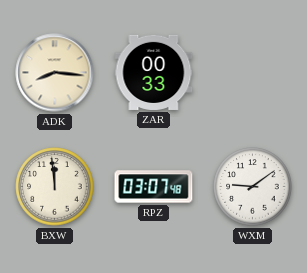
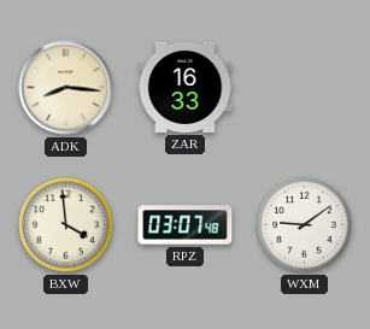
ZAR: 00:33 -> 16:33 (186, 87)
BXW: 11:59 -> 3:59 (66, 225)
